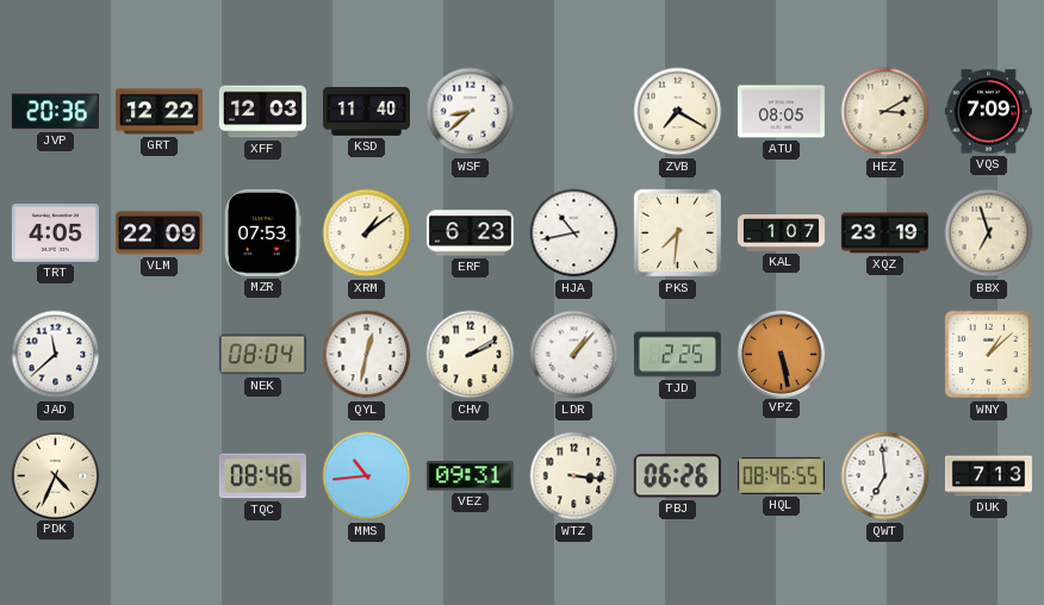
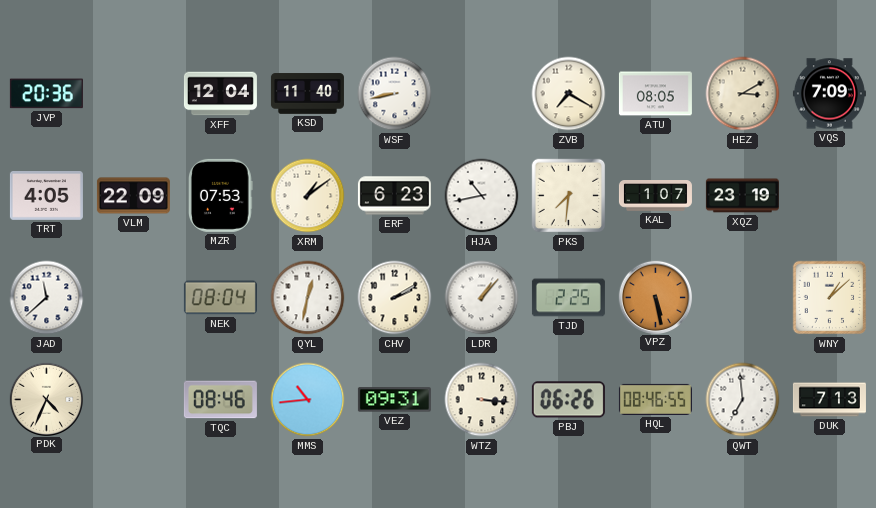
GRT: 12:22 -> none (159, 112)
XFF: 12:03 -> 12:04 (220, 94)
WSF: 8:38 -> 8:43 (395, 94)
BBX: 6:57 -> none (989, 233)
